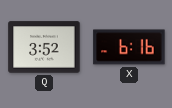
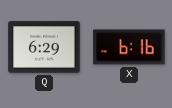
Q: 3:52 -> 6:29 (44, 47)
